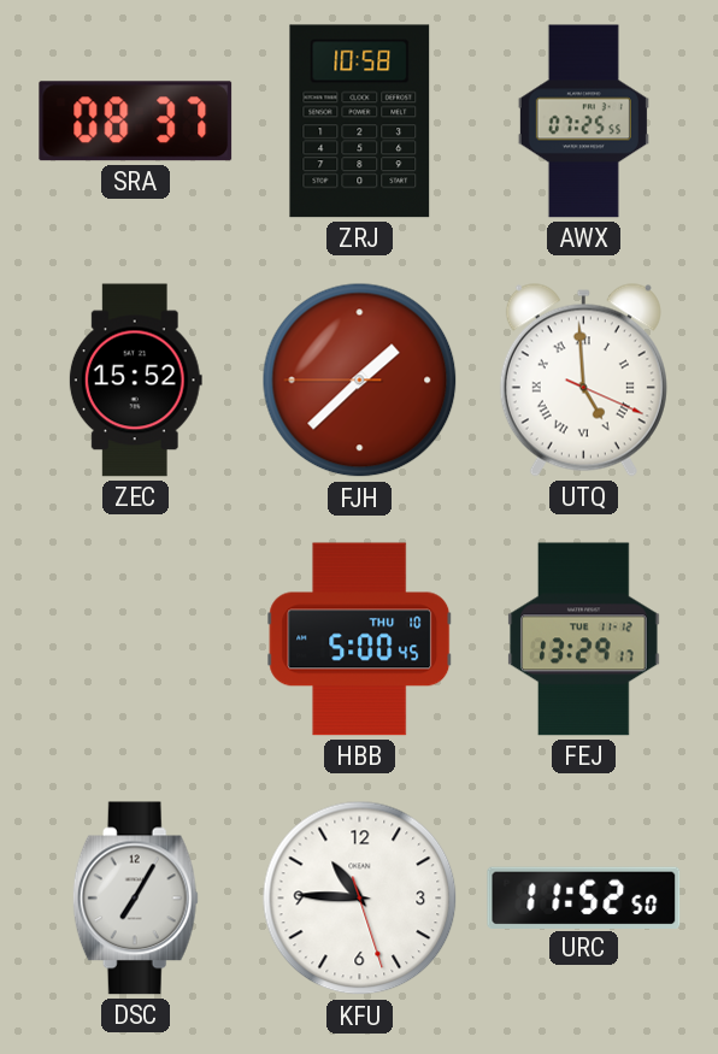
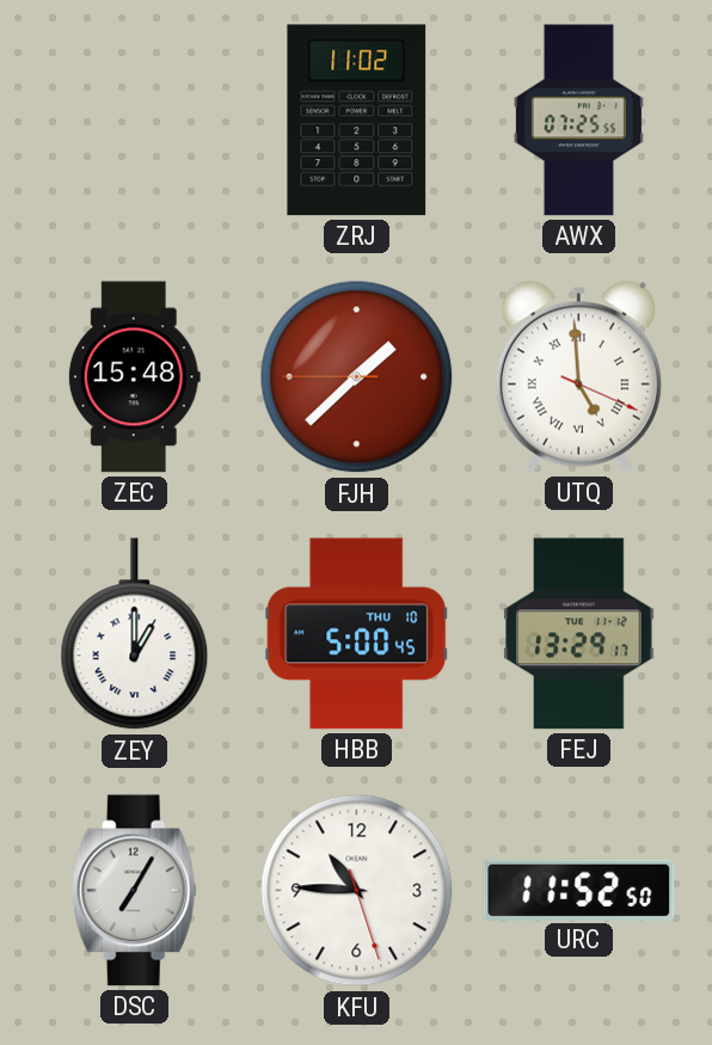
SRA: 08:37 -> none (136, 122)
ZRJ: 10:58 -> 11:02 (357, 121)
ZEC: 15:52 -> 15:48 (134, 377)
ZEY: none -> 1:00 (135, 634)
